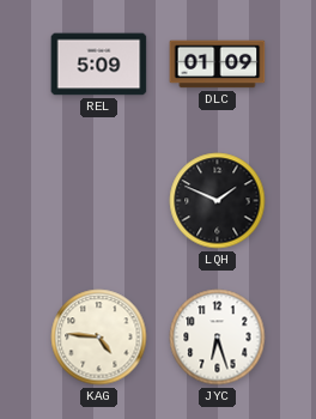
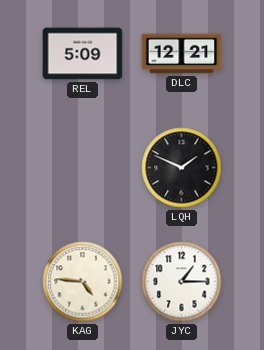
DLC: 01:09 -> 12:21 (182, 54)
JYC: 6:27 -> 1:15 (182, 282)
